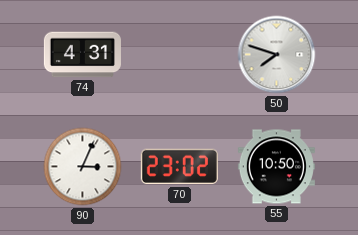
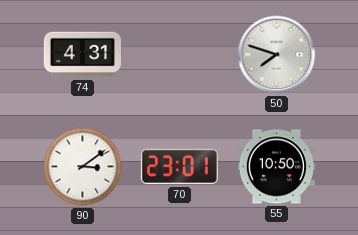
90: 3:04 -> 3:09 (83, 167)
70: 23:02 -> 23:01 (179, 167)
